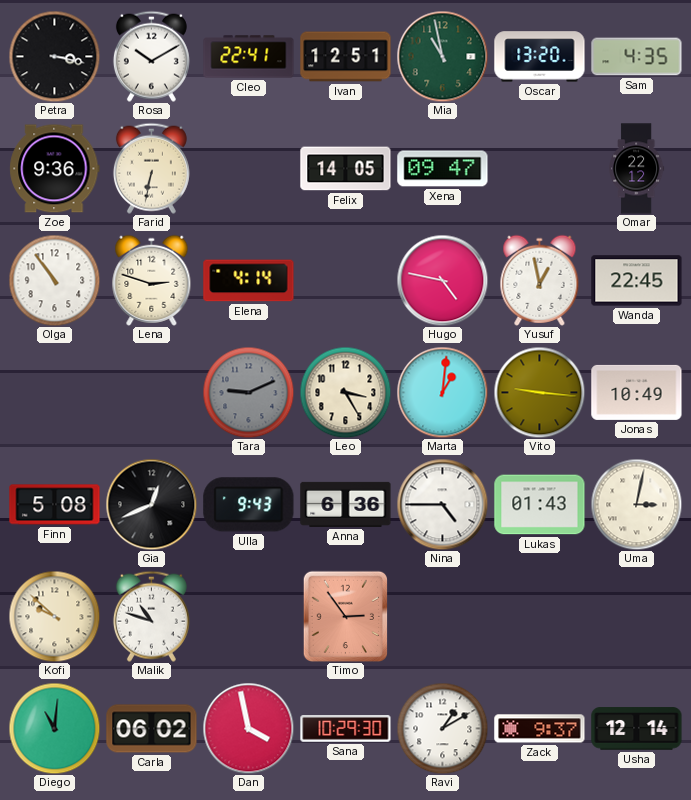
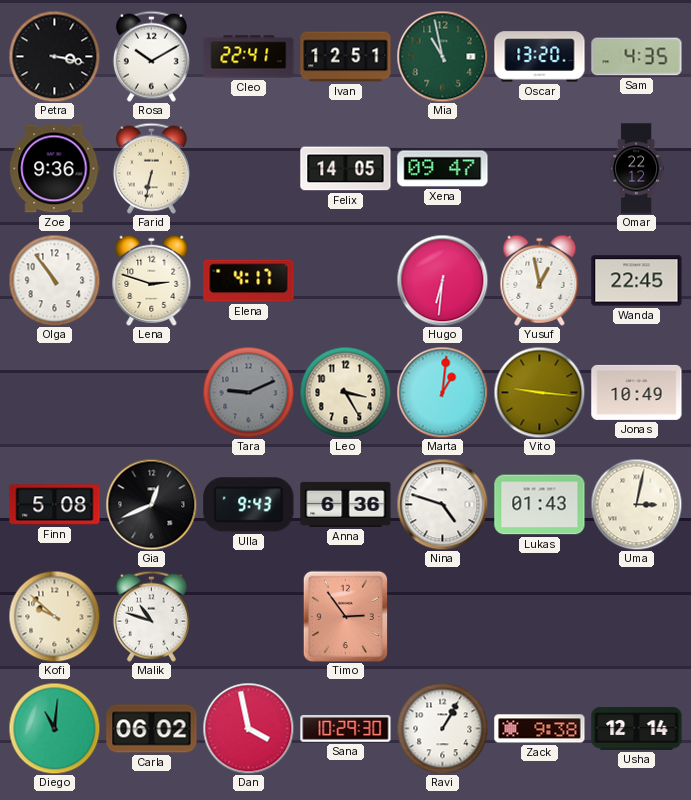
Elena: 4:14 -> 4:17 (249, 281)
Hugo: 4:47 -> 6:31 (442, 280)
Nina: 4:45 -> 4:48 (442, 504)
Ravi: 1:10 -> 1:05 (442, 728)
Zack: 9:37 -> 9:38 (540, 729)
